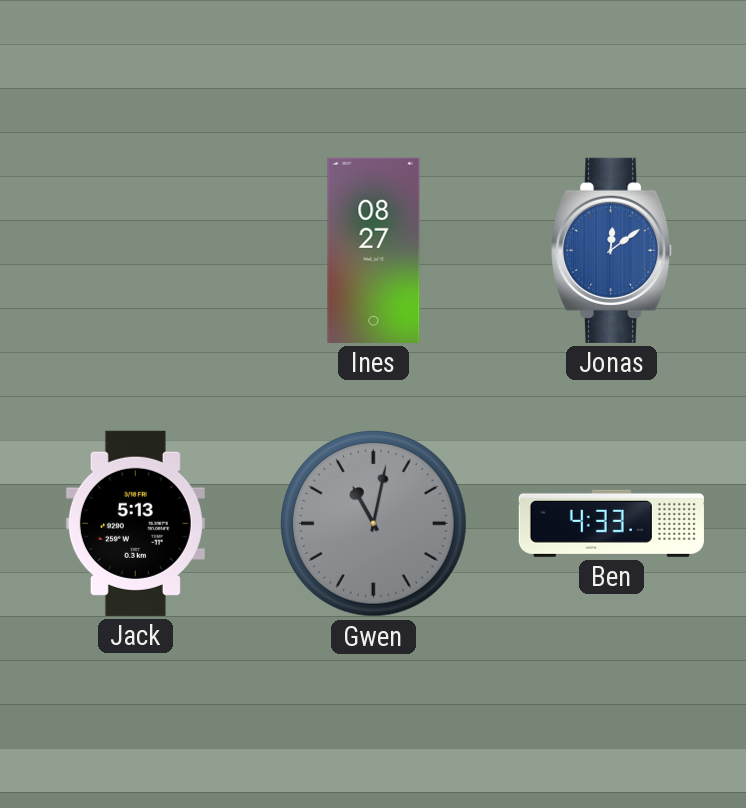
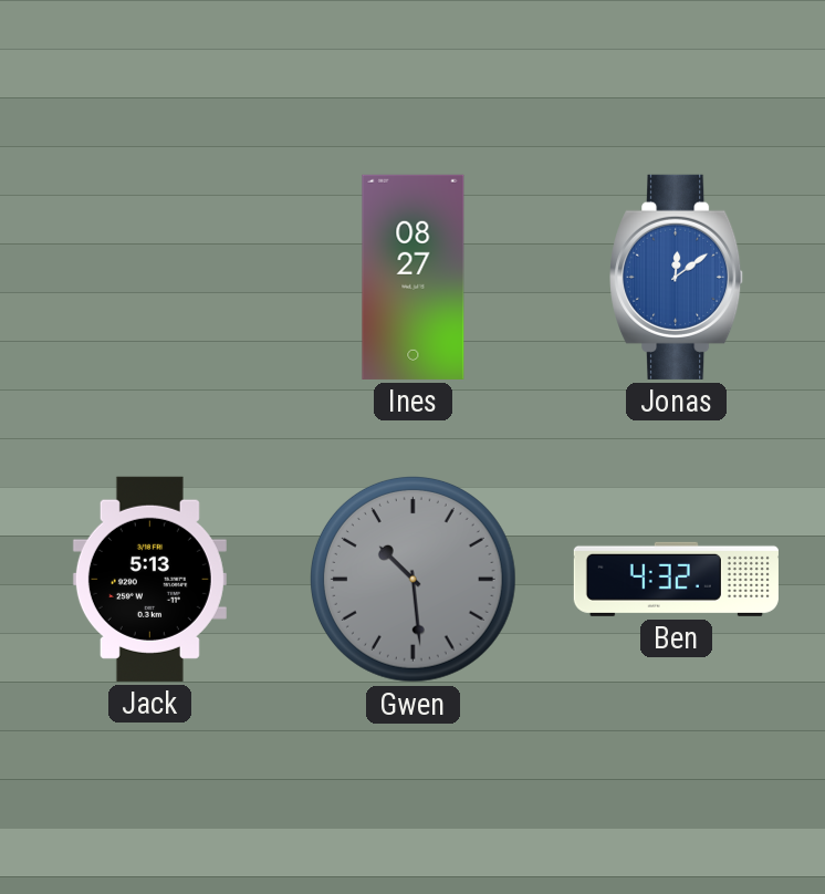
Gwen: 11:02 -> 10:29 (412, 579)
Ben: 4:33 -> 4:32 (676, 579)
